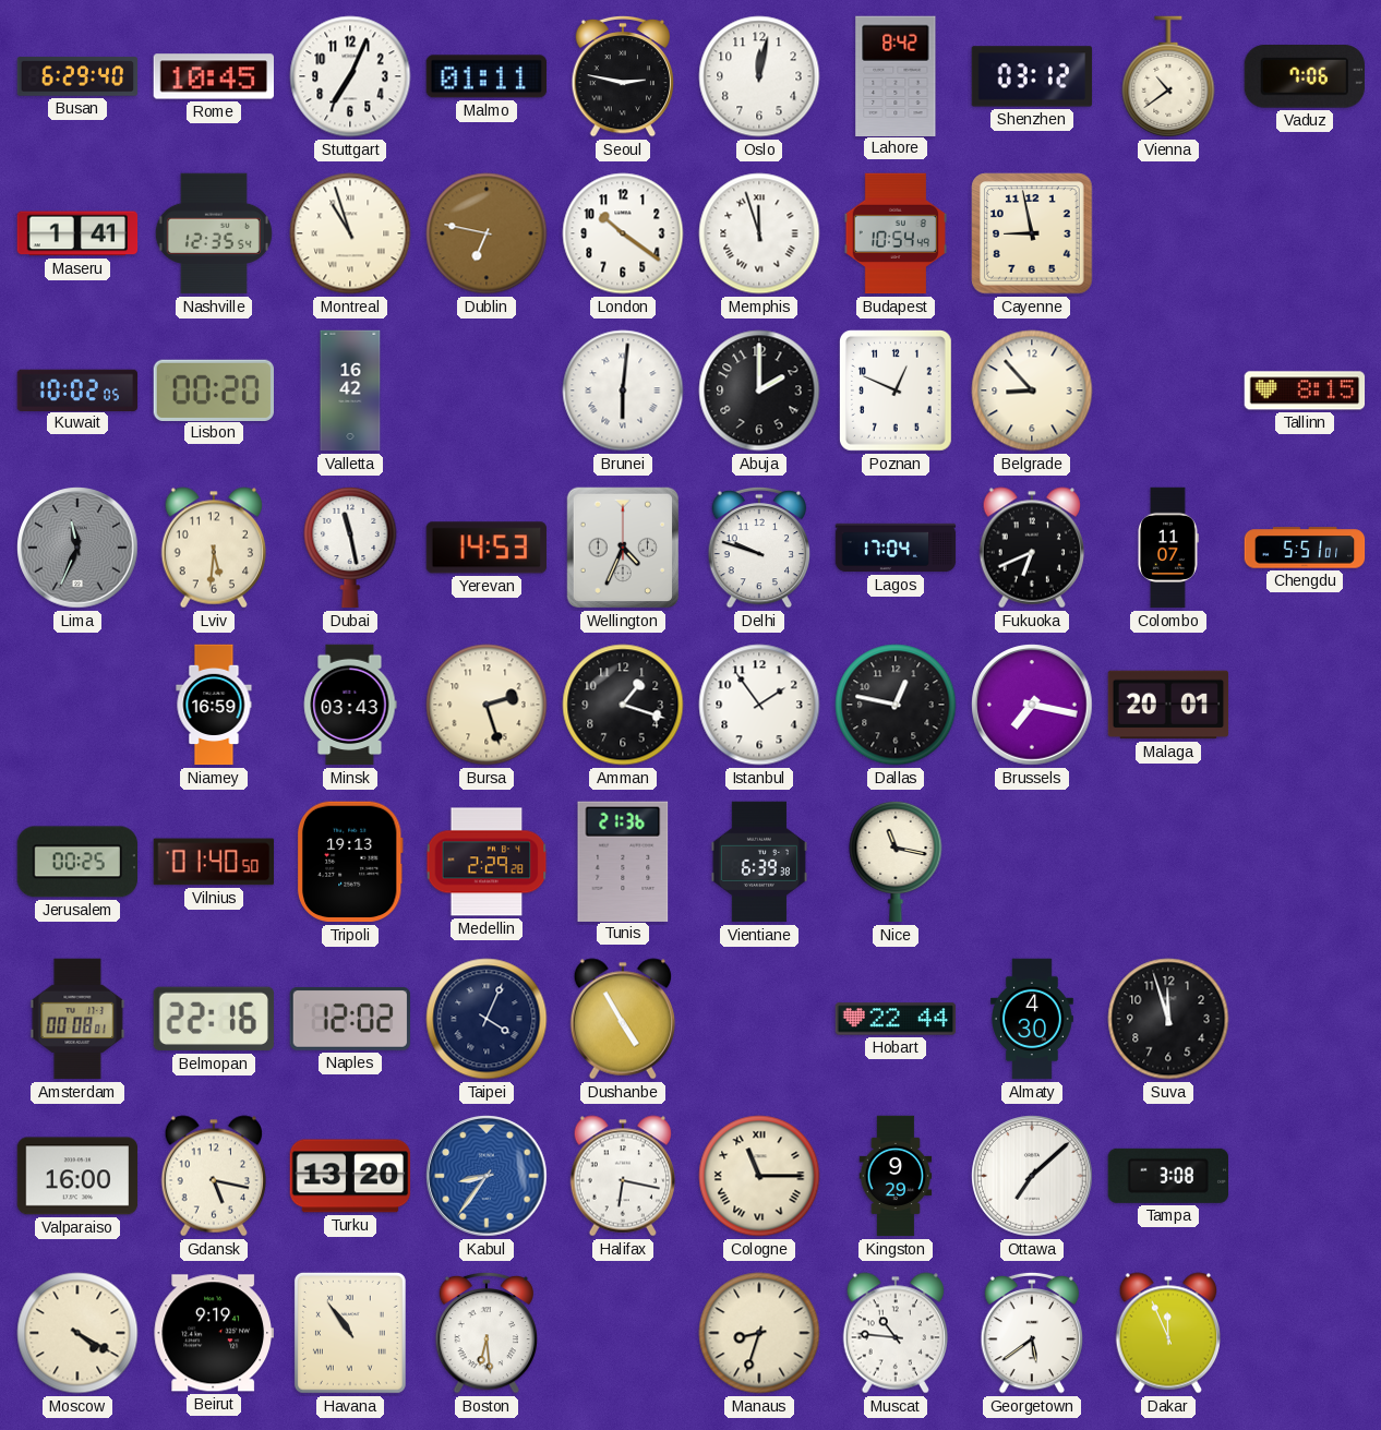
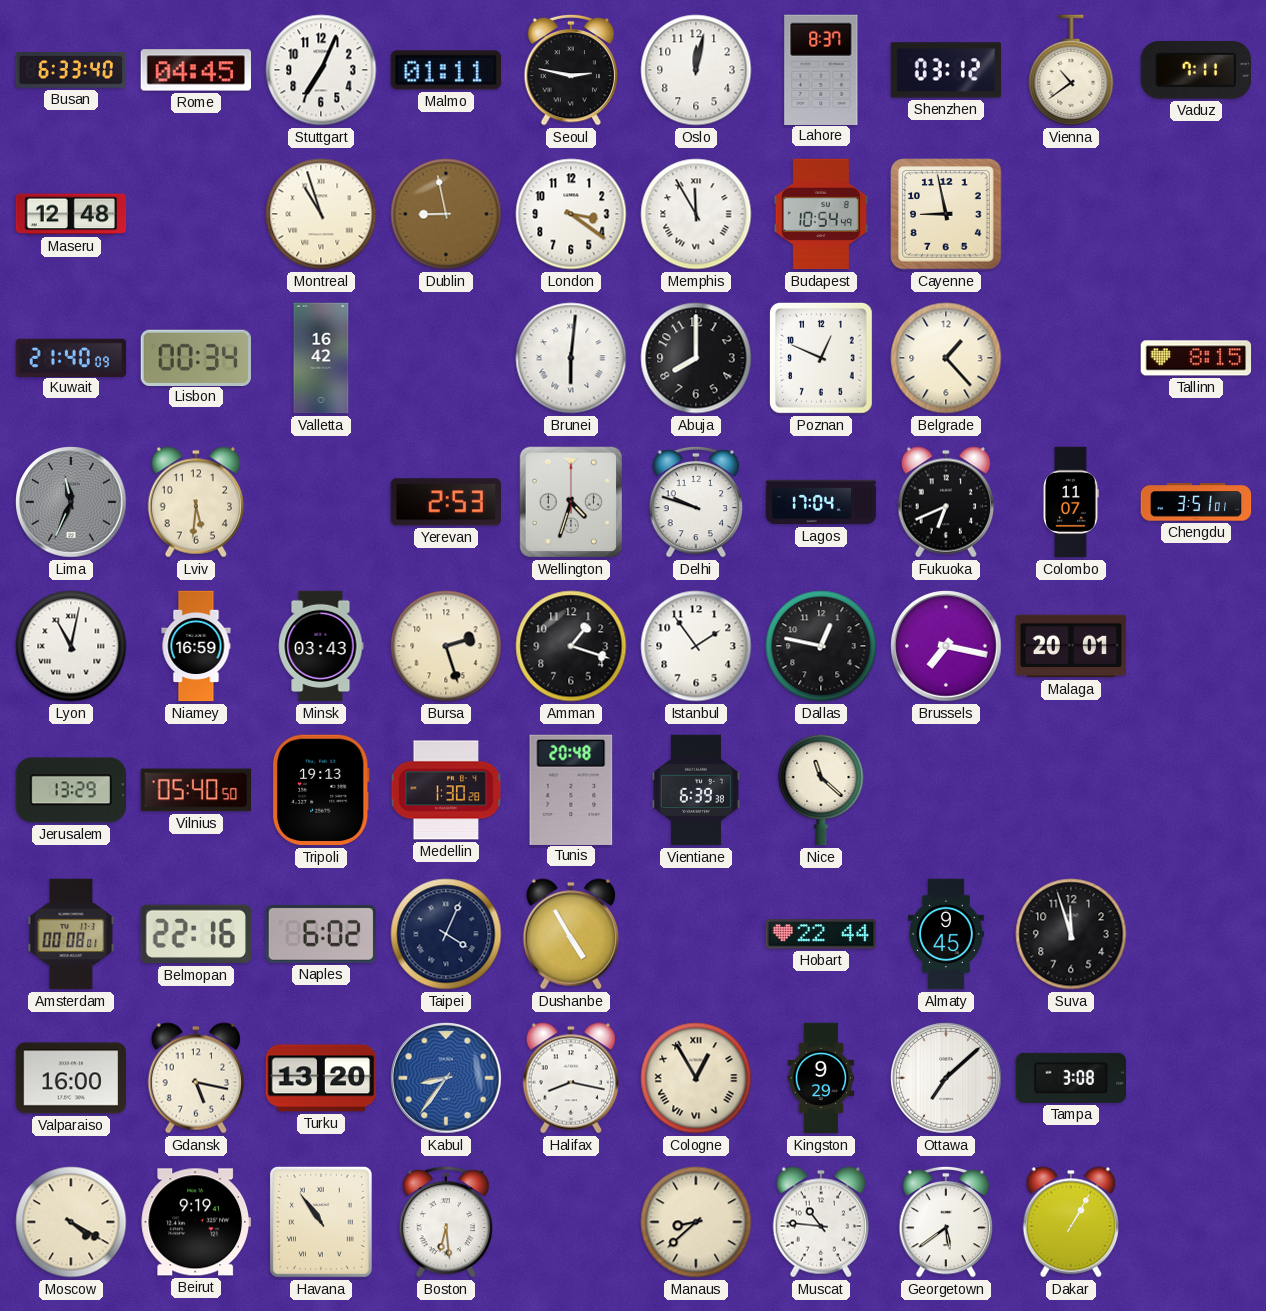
Busan: 6:29 -> 6:33 (71, 70)
Rome: 10:45 -> 04:45 (195, 70)
Lahore: 8:42 -> 8:37 (821, 69)
Vaduz: 7:06 -> 7:11 (1196, 71)
Maseru: 1:41 -> 12:48 (71, 214)
Nashville: 12:35 -> none (214, 233)
Dublin: 6:47 -> 8:58 (446, 214)
London: 10:21 -> 3:21 (571, 214)
Memphis: 11:57 -> 11:55 (696, 214)
Kuwait: 10:02 -> 21:40 (71, 357)
Lisbon: 00:20 -> 00:34 (196, 357)
Abuja: 2:00 -> 8:00 (696, 358)
Belgrade: 8:53 -> 1:23 (946, 358)
Dubai: 11:28 -> none (350, 548)
Yerevan: 14:53 -> 2:53 (446, 502)
Wellington: 4:34 -> 4:33 (571, 502)
Chengdu: 5:51 -> 3:51 (1196, 502)
Lyon: none -> 11:02 (71, 646)
Jerusalem: 00:25 -> 13:29 (70, 790)
Vilnius: 01:40 -> 05:40 (195, 790)
Medellin: 2:29 -> 1:30 (446, 790)
Tunis: 21:36 -> 20:48 (571, 789)
Nice: 11:17 -> 11:22 (821, 790)
Naples: 12:02 -> 6:02 (320, 934)
Almaty: 4:30 -> 9:45 (947, 934)
Halifax: 6:17 -> 8:17 (570, 1078)
Cologne: 11:15 -> 12:55 (696, 1078)
Manaus: 8:33 -> 8:38 (696, 1222)
Dakar: 11:56 -> 1:05 (1070, 1222)
